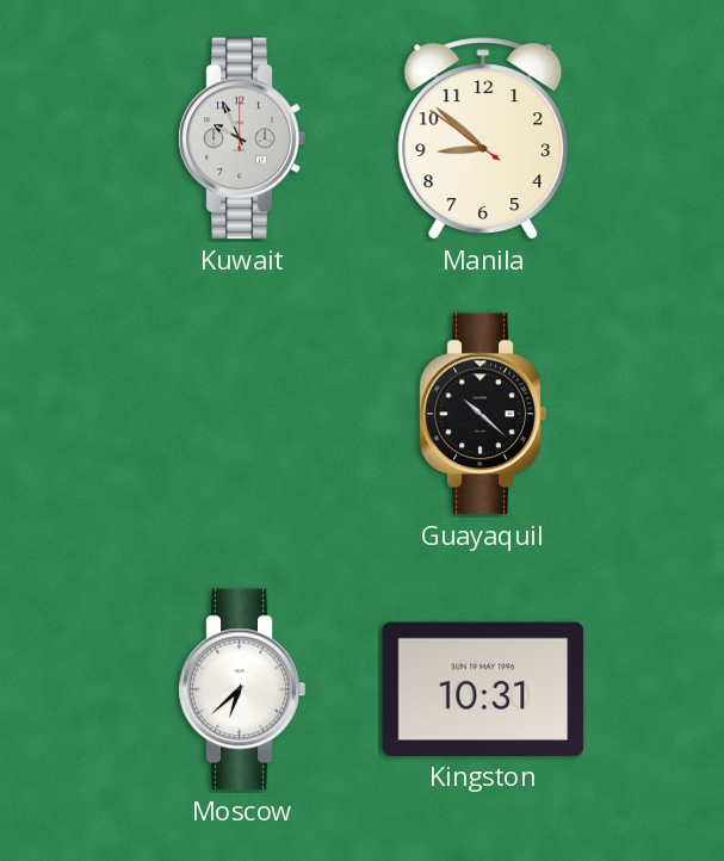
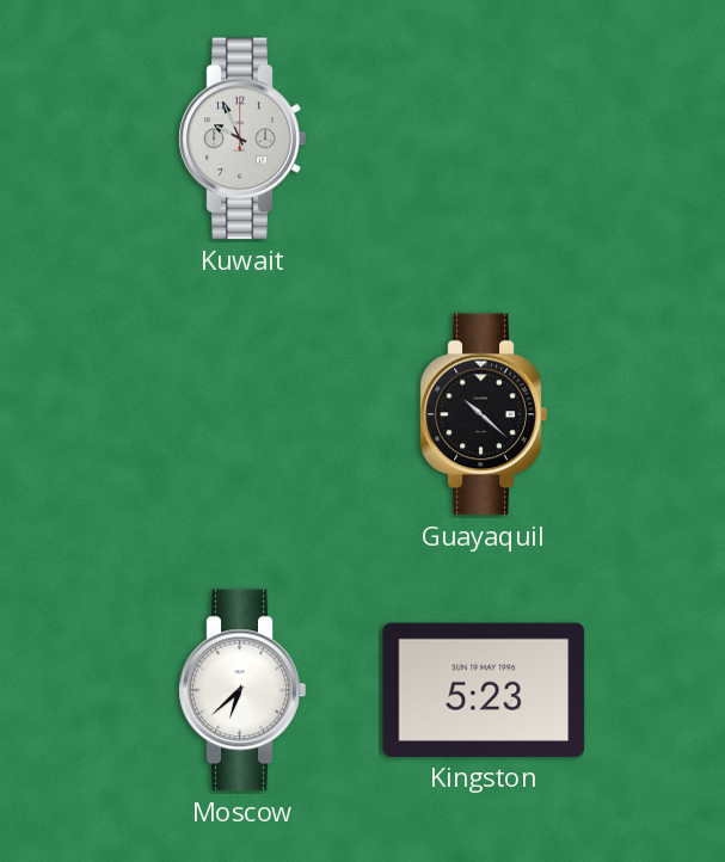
Manila: 8:51 -> none (483, 138)
Kingston: 10:31 -> 5:23 (484, 690)
